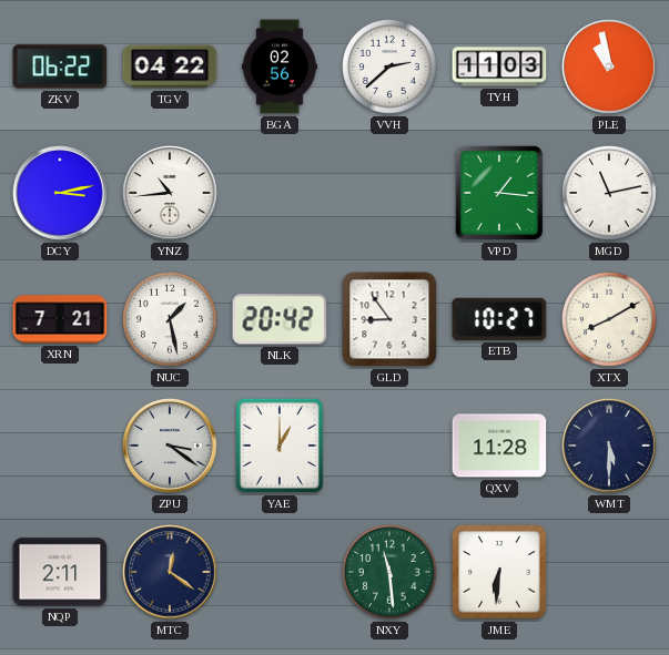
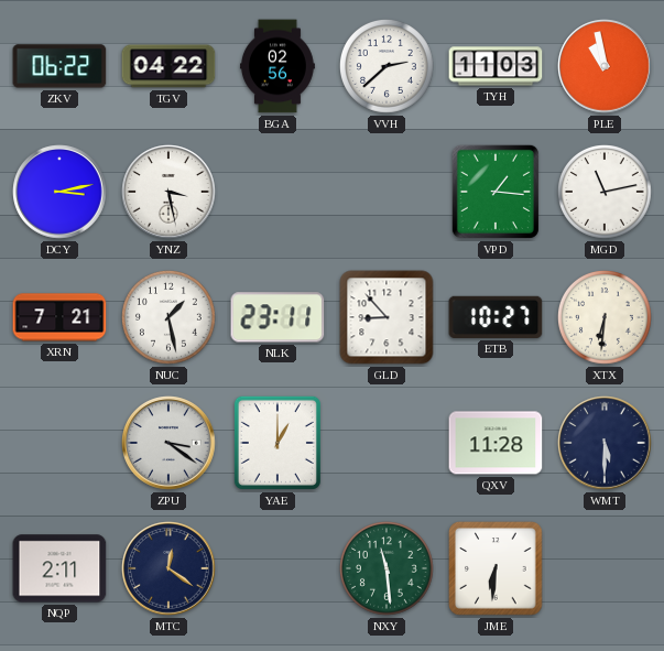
YNZ: 10:44 -> 3:28 (168, 192)
NLK: 20:42 -> 23:11 (277, 317)
GLD: 8:54 -> 8:53 (387, 317)
XTX: 8:10 -> 6:31 (606, 318)
